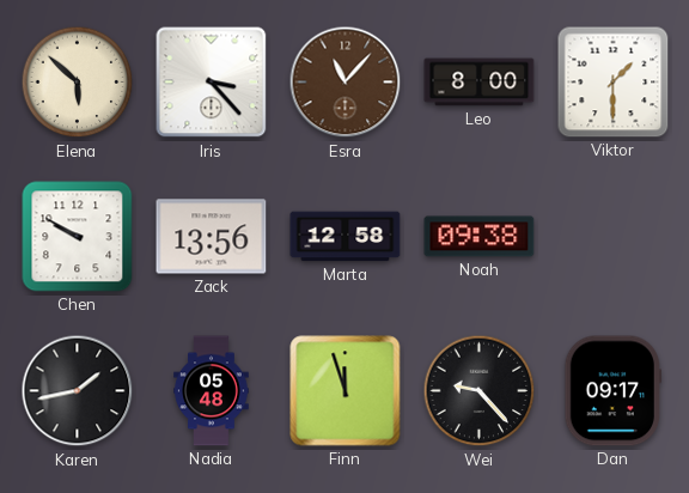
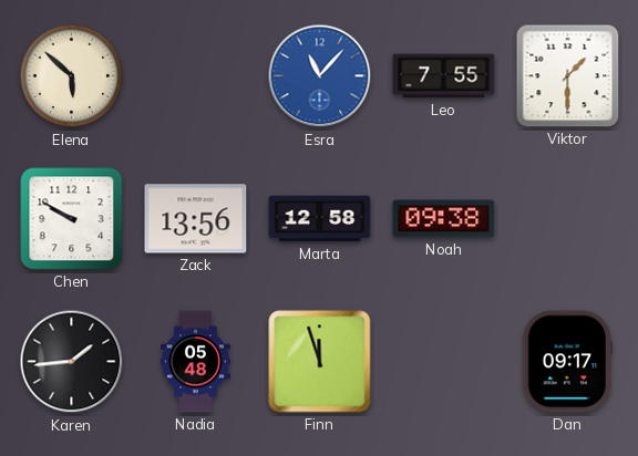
Iris: 3:23 -> none (212, 83)
Esra dial: brown -> blue (320, 76)
Leo: 8:00 -> 7:55 (444, 76)
Karen: 1:43 -> 1:44 (72, 362)
Wei: 9:23 -> none (480, 391)
